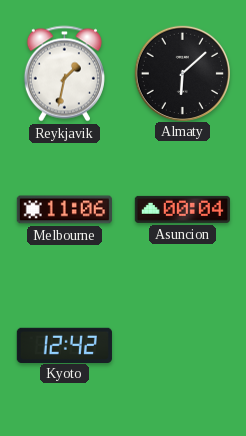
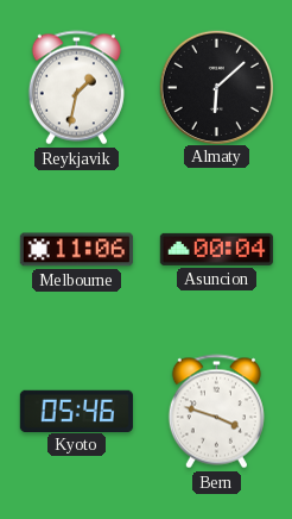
Kyoto: 12:42 -> 05:46 (76, 411)
Bern: none -> 3:48 (216, 412)
